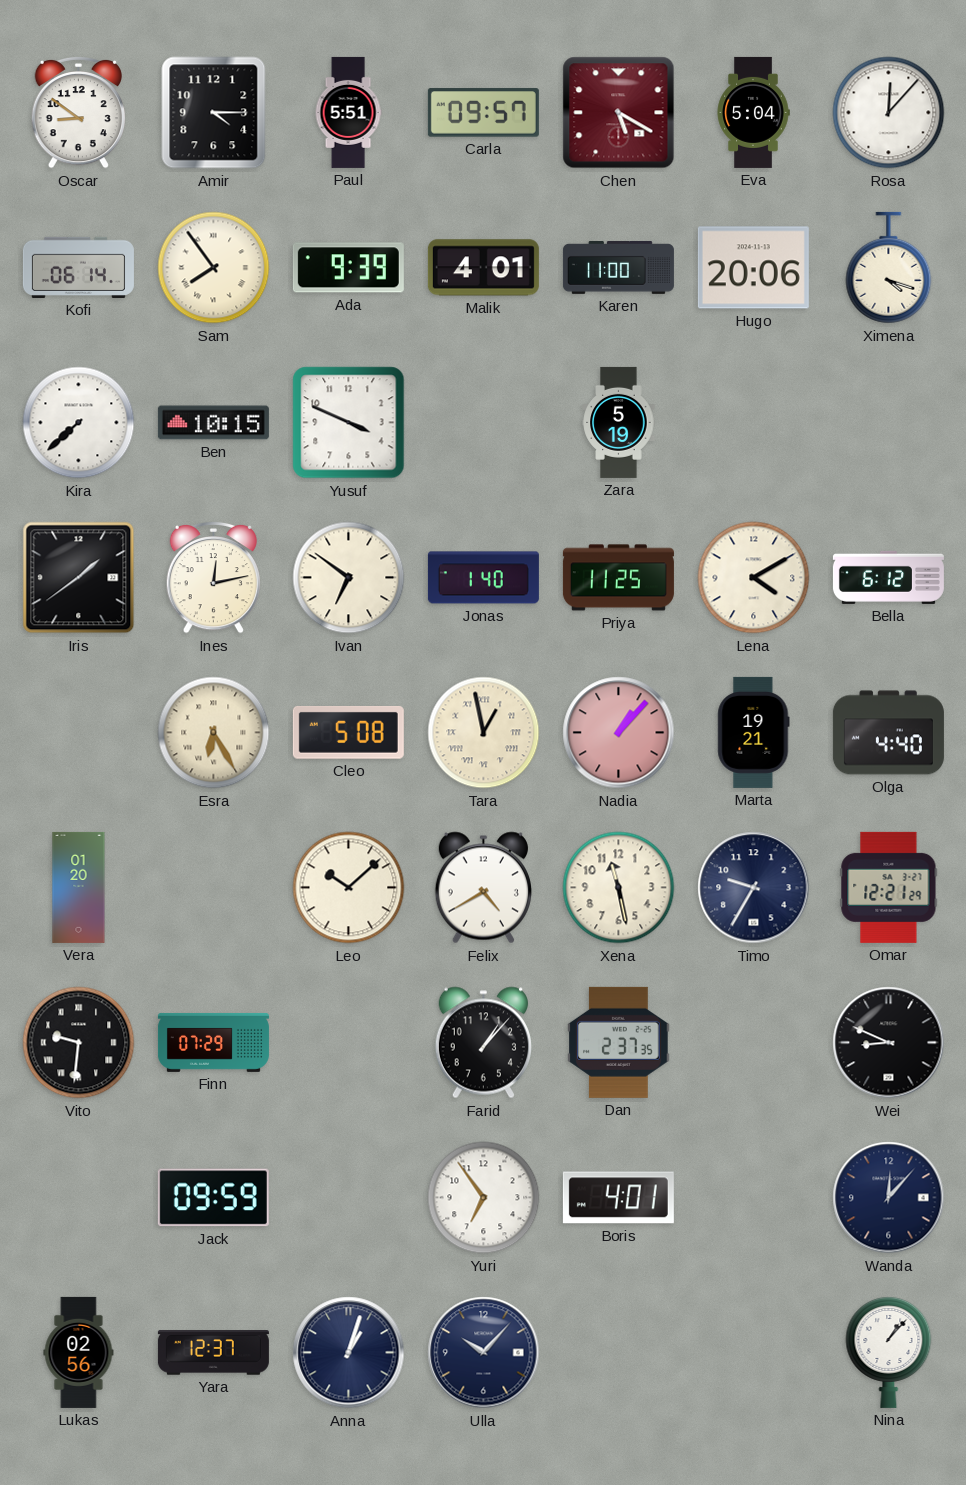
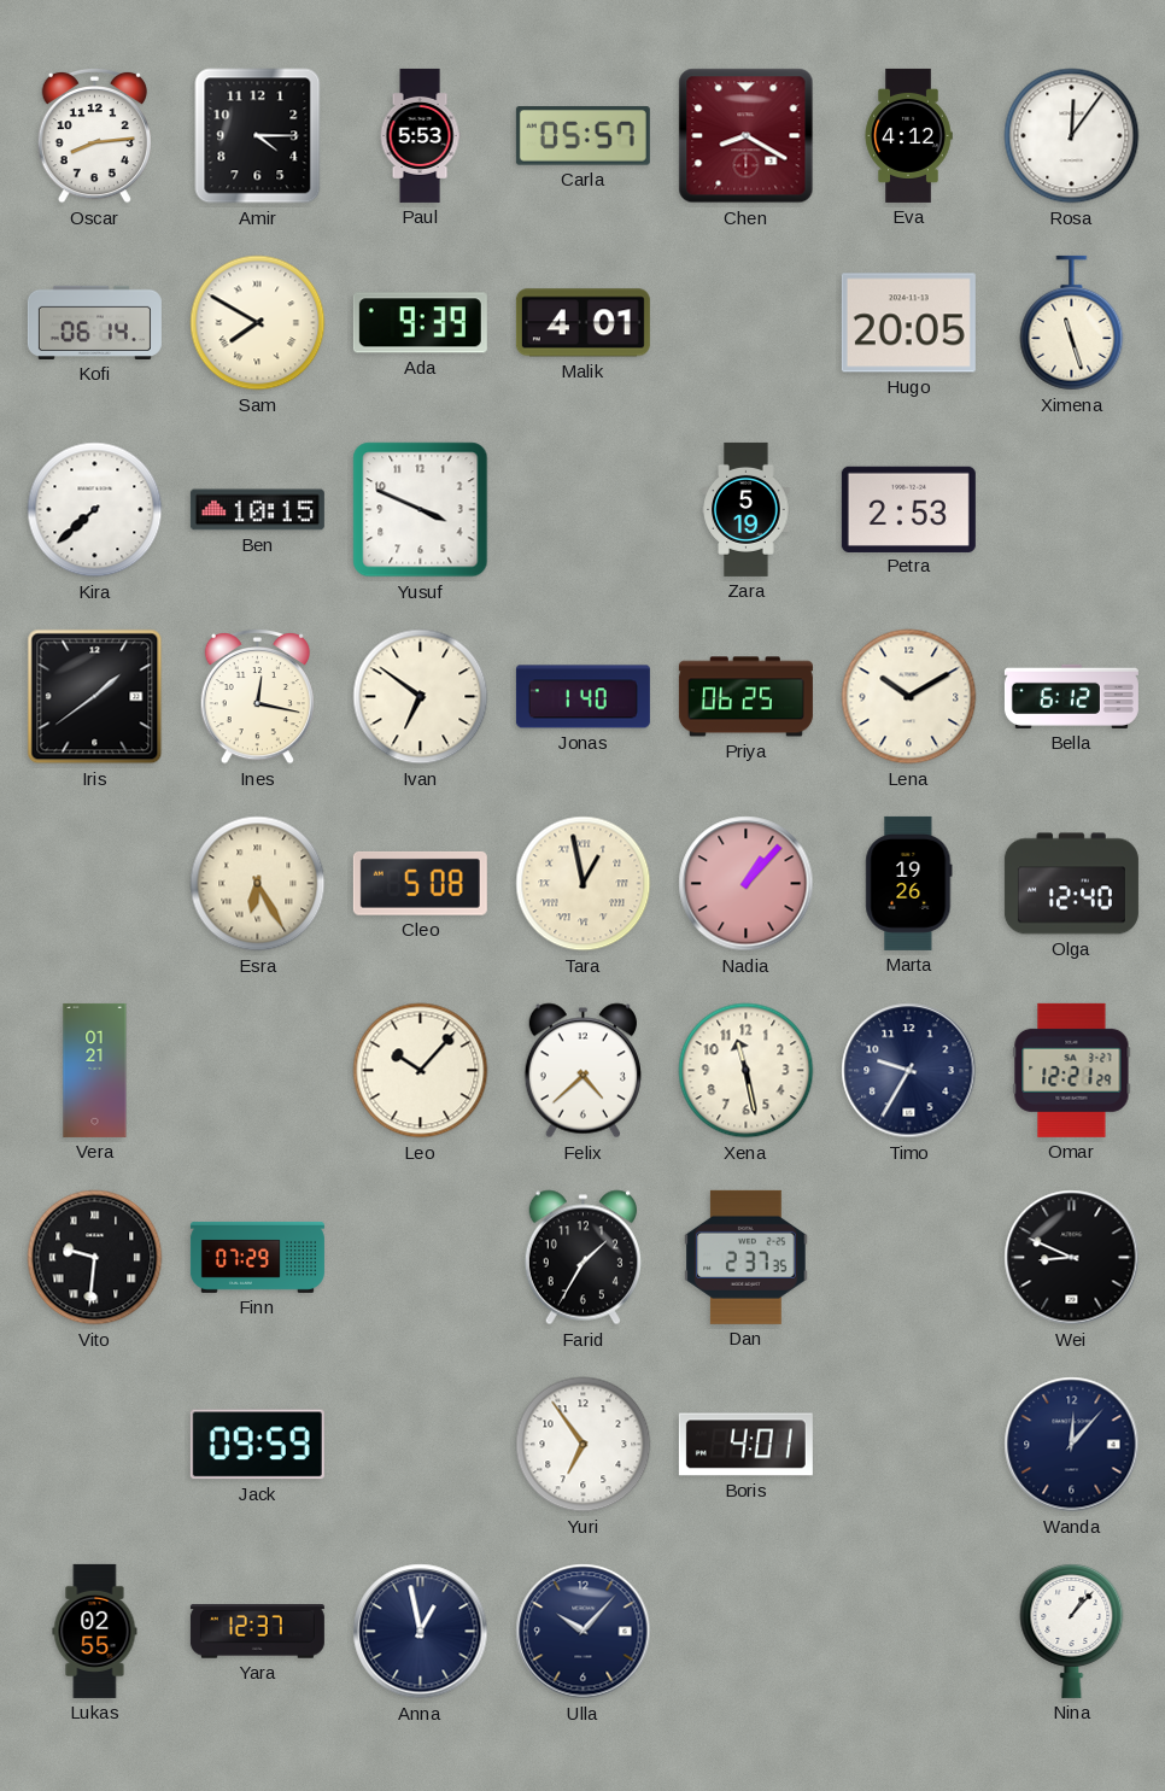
Oscar: 8:51 -> 8:14 (94, 135)
Paul: 5:51 -> 5:53 (420, 135)
Carla: 09:57 -> 05:57 (582, 136)
Chen: 5:20 -> 8:20 (747, 136)
Eva: 5:04 -> 4:12 (908, 135)
Rosa: 12:07 -> 12:06 (1072, 136)
Sam: 7:54 -> 7:50 (258, 323)
Karen: 11:00 -> none (618, 268)
Hugo: 20:06 -> 20:05 (908, 323)
Ximena: 4:18 -> 11:27 (1072, 323)
Petra: none -> 2:53 (908, 509)
Ines: 12:13 -> 12:17 (257, 696)
Priya: 11:25 -> 06:25 (745, 697)
Lena: 4:10 -> 10:10 (909, 697)
Marta: 19:21 -> 19:26 (909, 883)
Olga: 4:40 -> 12:40 (1071, 884)
Vera: 01:20 -> 01:21 (95, 1070)
Leo: 10:08 -> 10:07 (421, 1071)
Felix: 4:40 -> 4:38 (582, 1071)
Farid: 1:07 -> 1:35 (582, 1258)
Lukas: 02:56 -> 02:55 (95, 1631)
Anna: 1:03 -> 12:58 (421, 1632)
